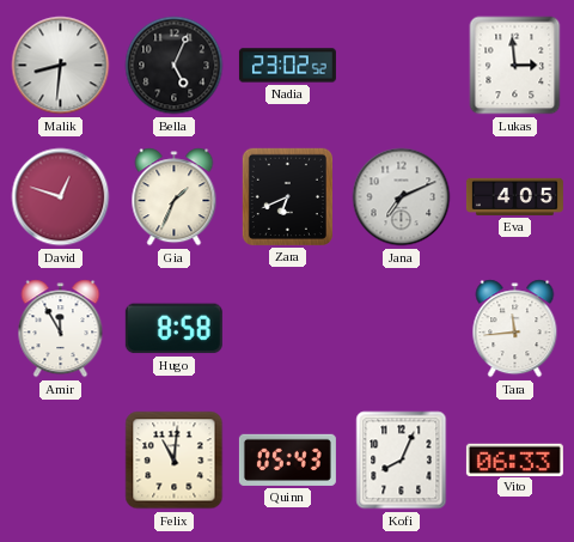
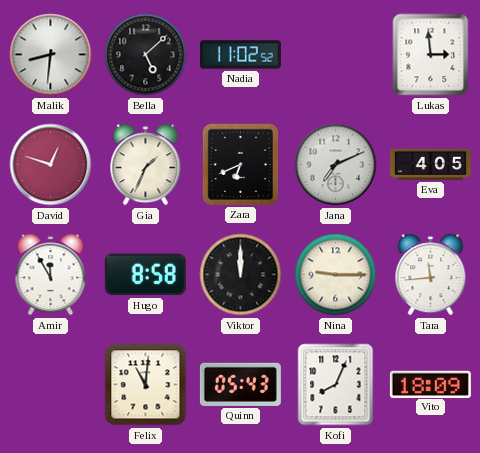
Bella: 5:04 -> 5:08 (146, 55)
Nadia: 23:02 -> 11:02 (240, 55)
Viktor: none -> 12:00 (241, 275)
Nina: none -> 9:15 (336, 275)
Vito: 06:33 -> 18:09 (430, 384)
